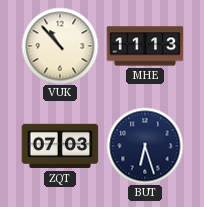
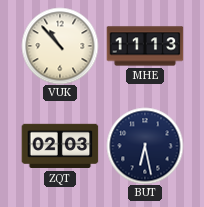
ZQT: 07:03 -> 02:03 (60, 146)
BUT: 6:27 -> 6:28 (145, 146)
